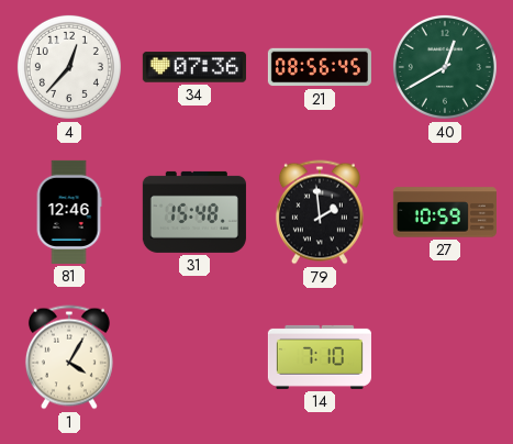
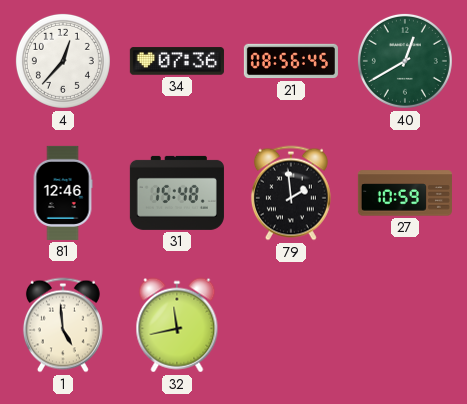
1: 4:05 -> 4:59 (63, 325)
32: none -> 11:43 (177, 325)
14: 7:10 -> none (320, 357)
